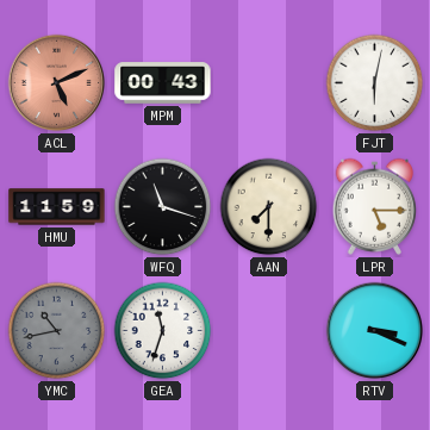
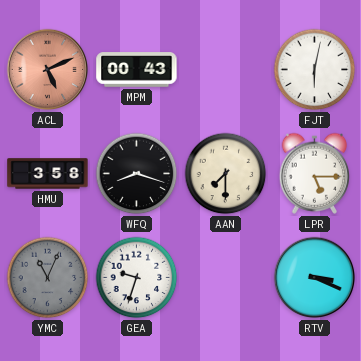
HMU: 11:59 -> 3:58 (48, 174)
WFQ: 11:18 -> 8:18 (137, 174)
YMC: 10:43 -> 11:04 (48, 278)
GEA: 11:33 -> 9:33 (137, 278)
